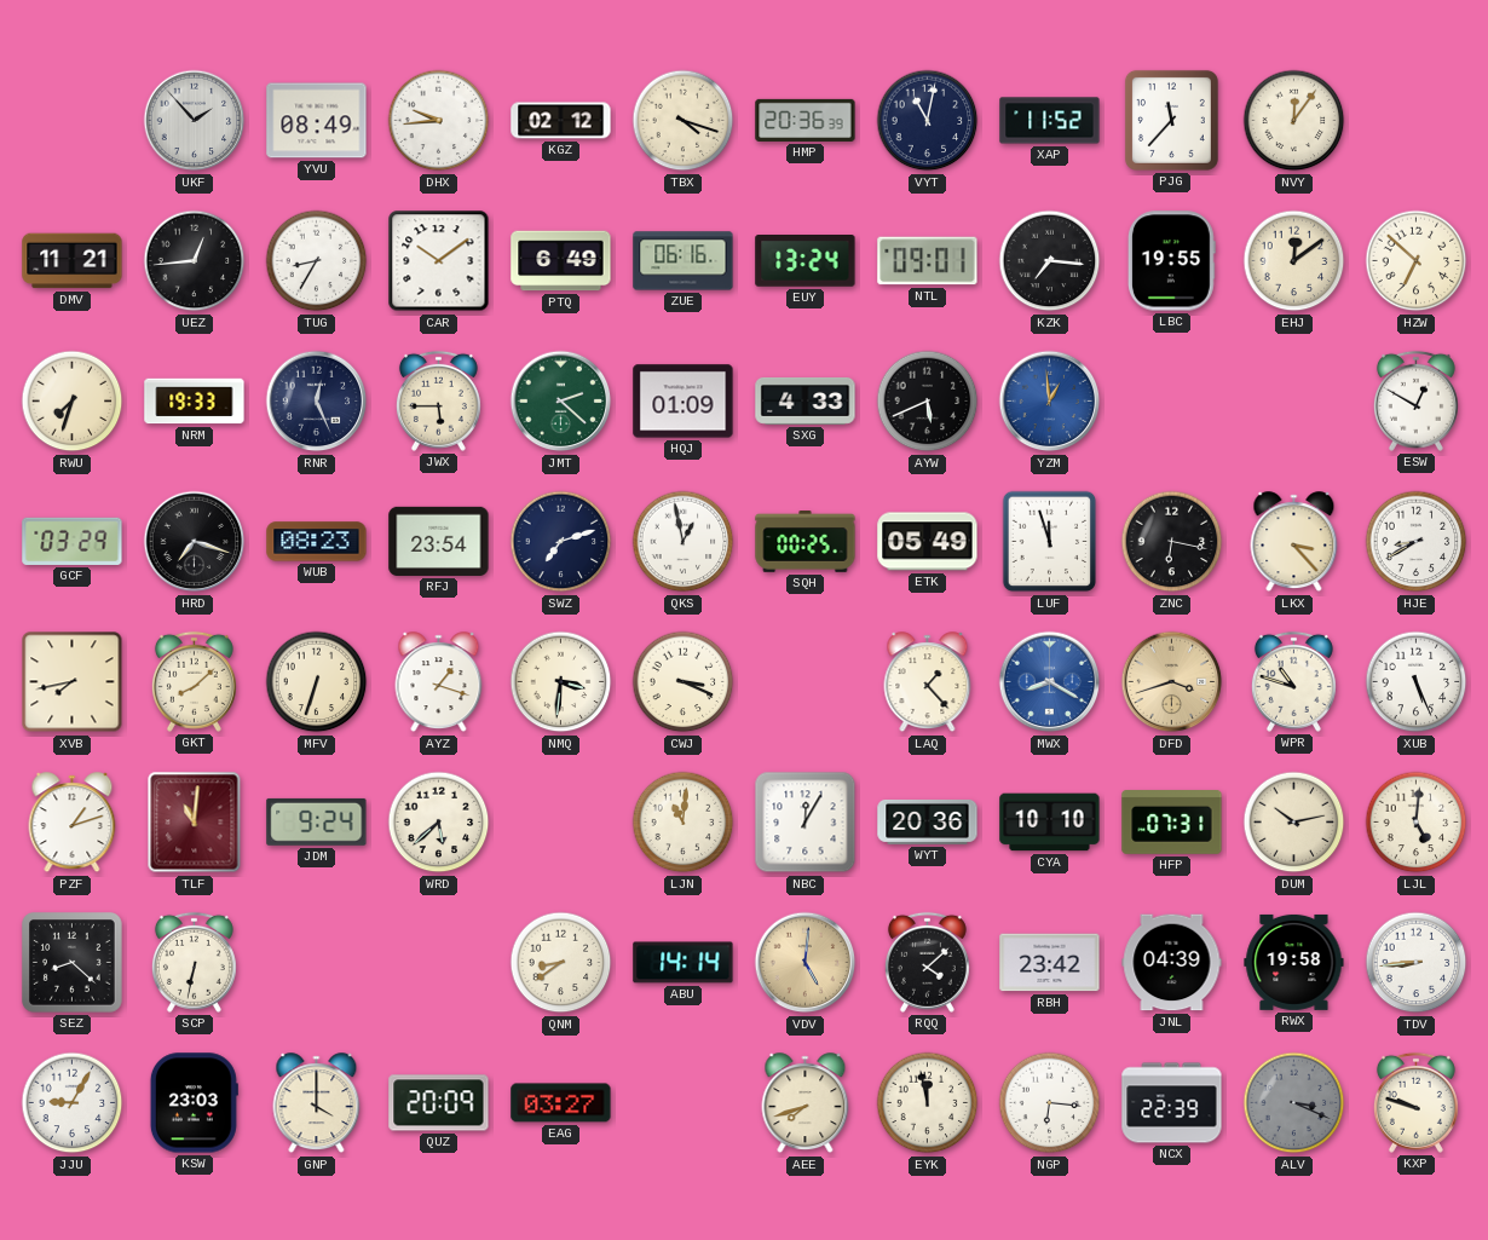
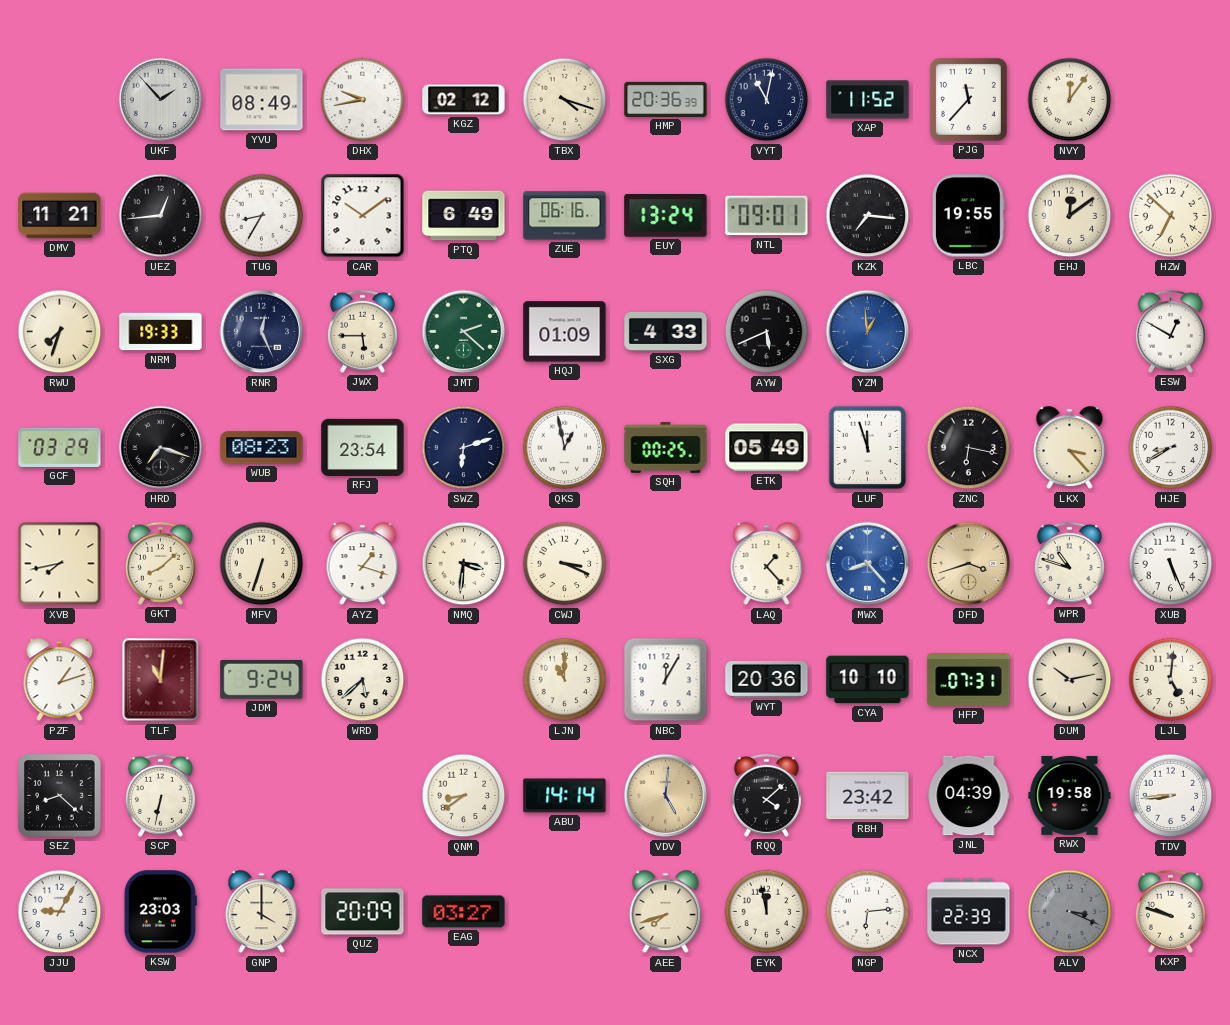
DHX: 9:44 -> 9:43 (363, 100)
SWZ: 7:12 -> 6:12 (464, 448)
MWX: 8:20 -> 8:23 (868, 564)
LJN: 11:01 -> 11:00 (565, 680)
NGP: 6:16 -> 6:14 (868, 912)
